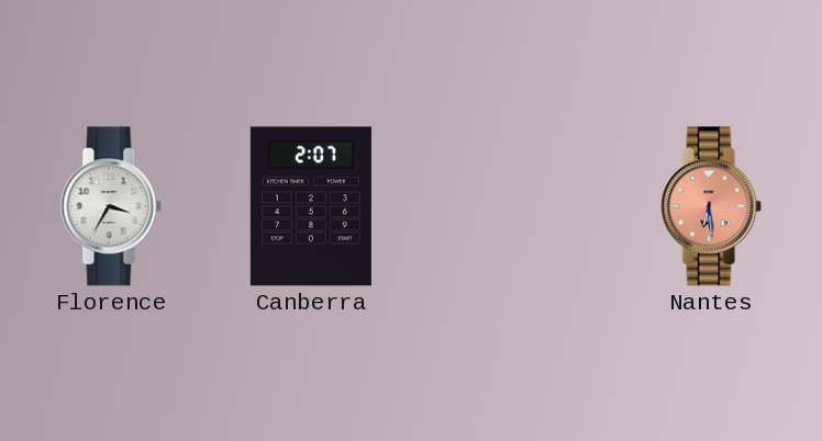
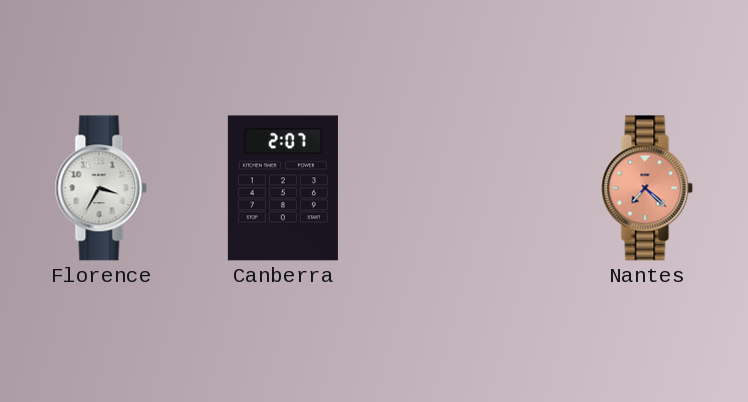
Nantes: 6:29 -> 7:22 (647, 188)
